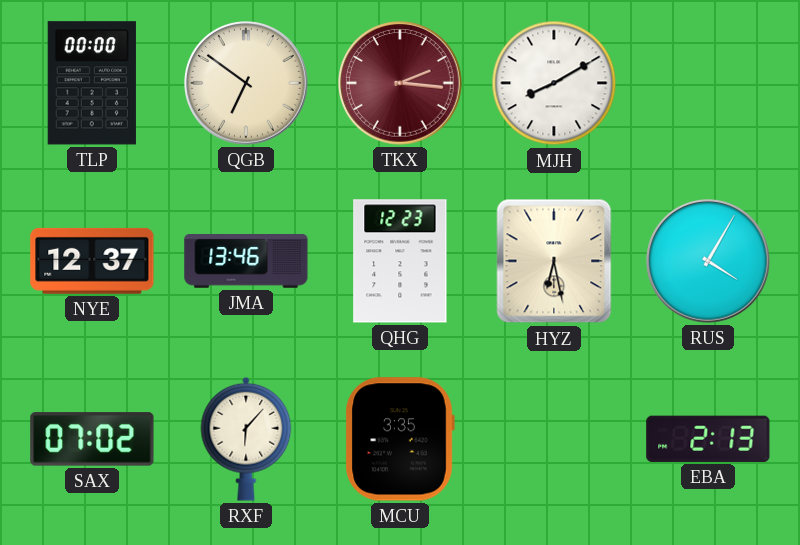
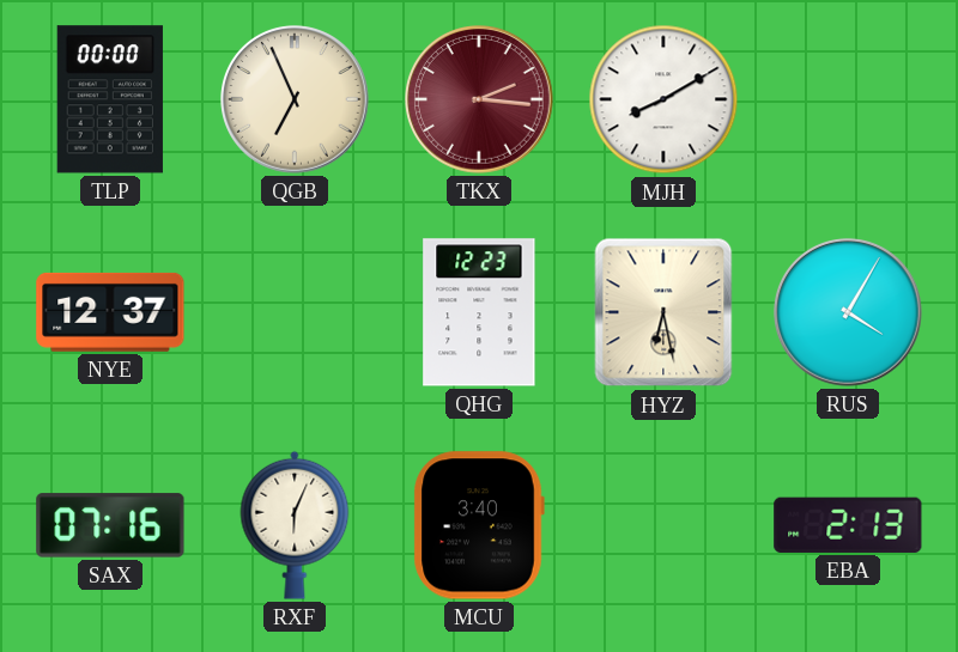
QGB: 6:51 -> 6:56 (296, 100)
JMA: 13:46 -> none (246, 262)
SAX: 07:02 -> 07:16 (110, 525)
RXF: 6:07 -> 6:04 (295, 525)
MCU: 3:35 -> 3:40 (479, 525)
